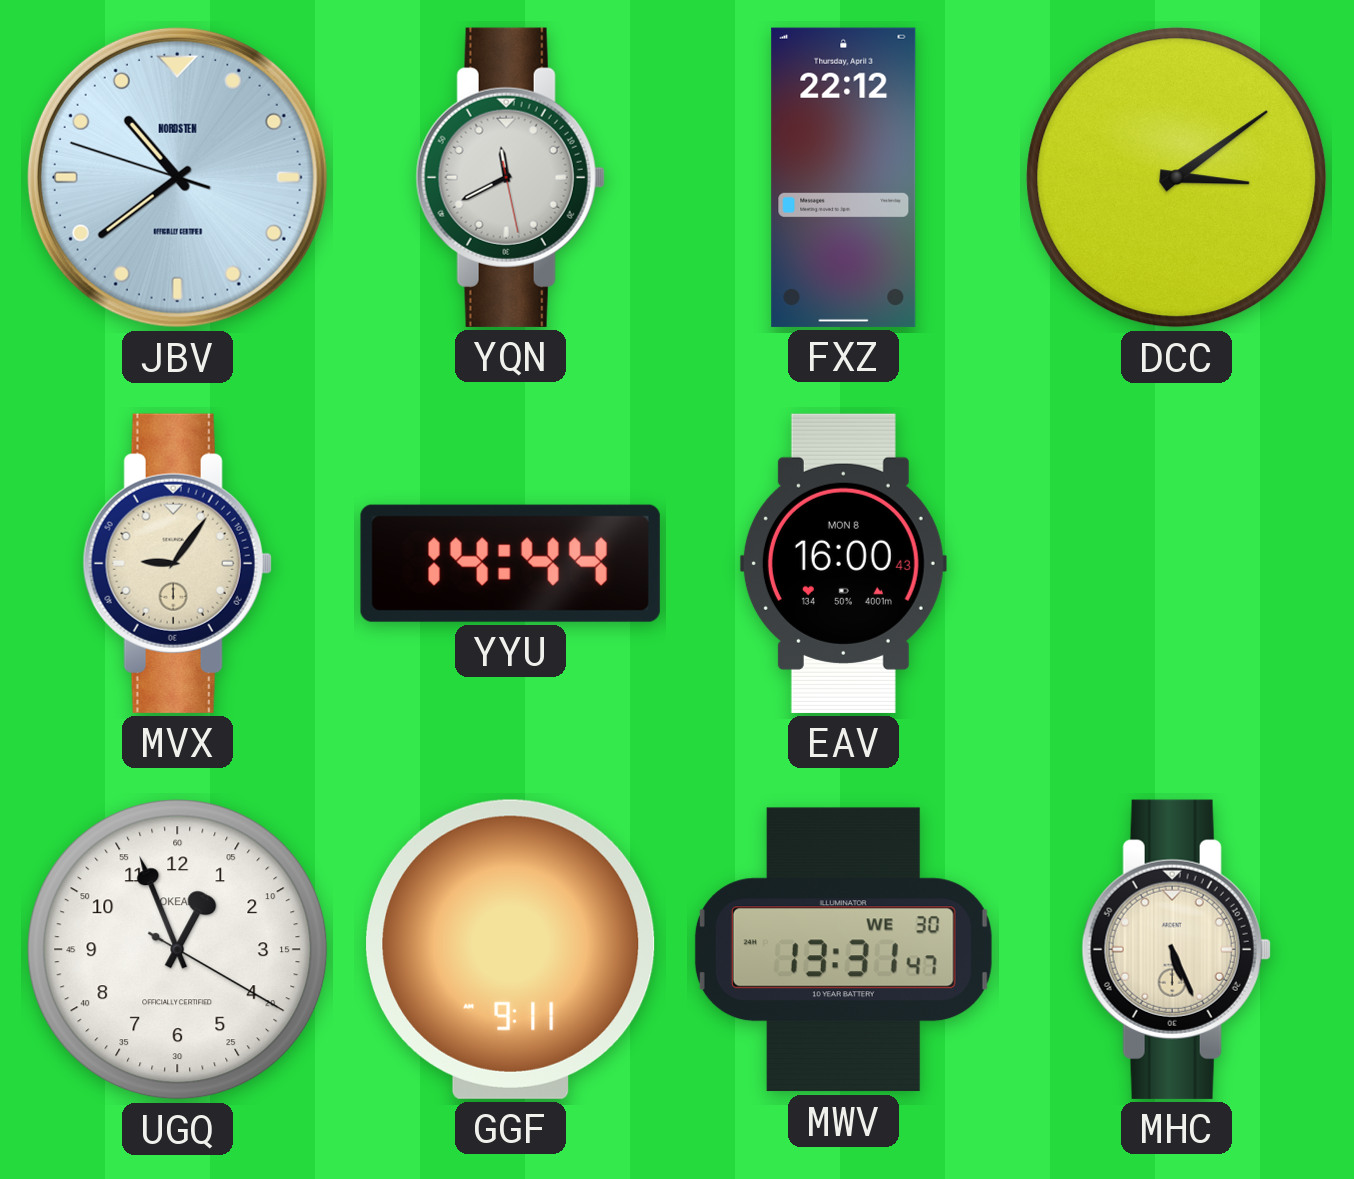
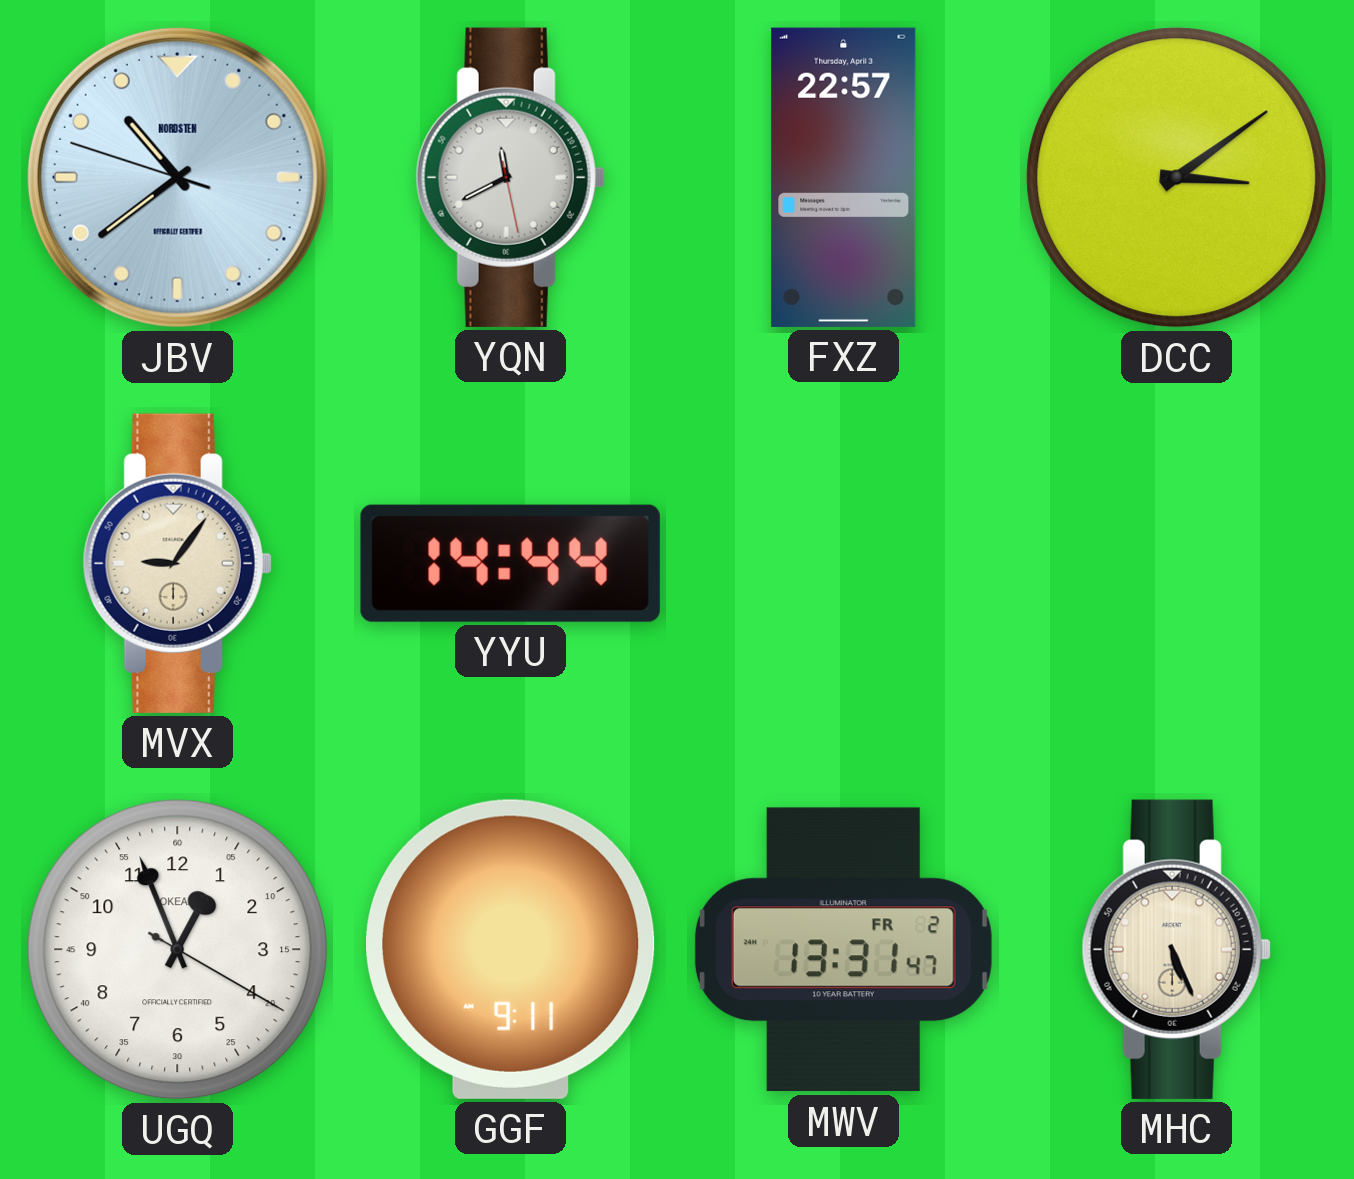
FXZ: 22:12 -> 22:57 (844, 177)
EAV: 16:00 -> none (843, 563)
MWV date: WE 30 -> FR 2 (843, 950)
